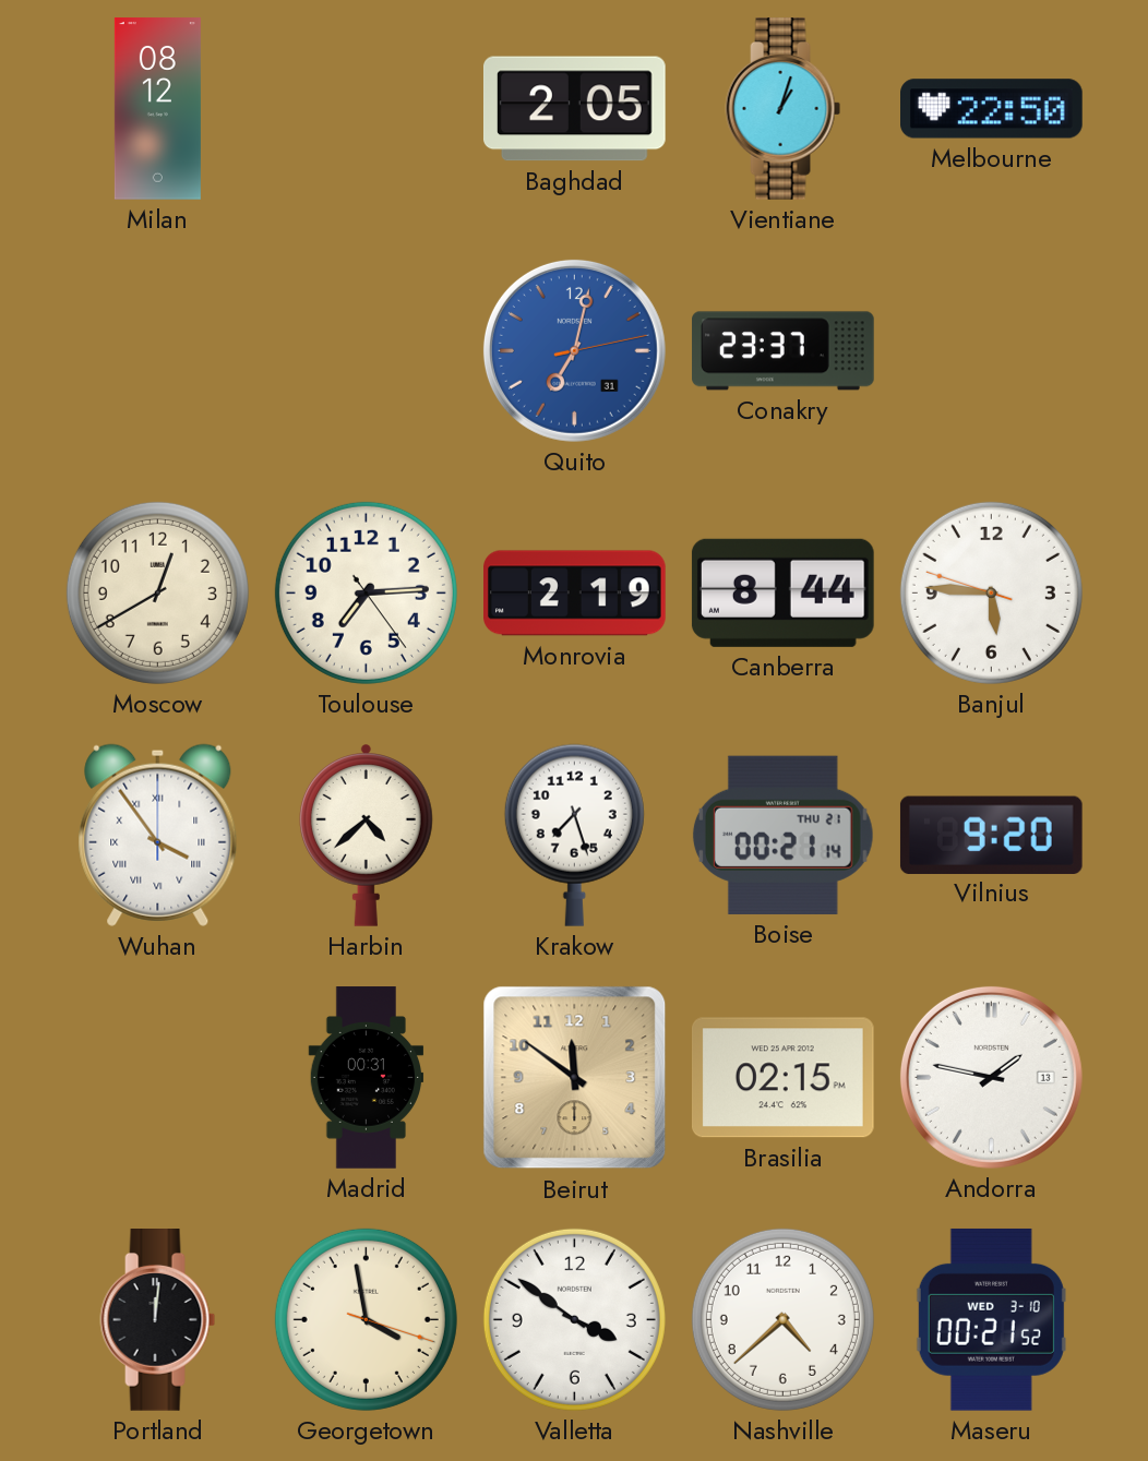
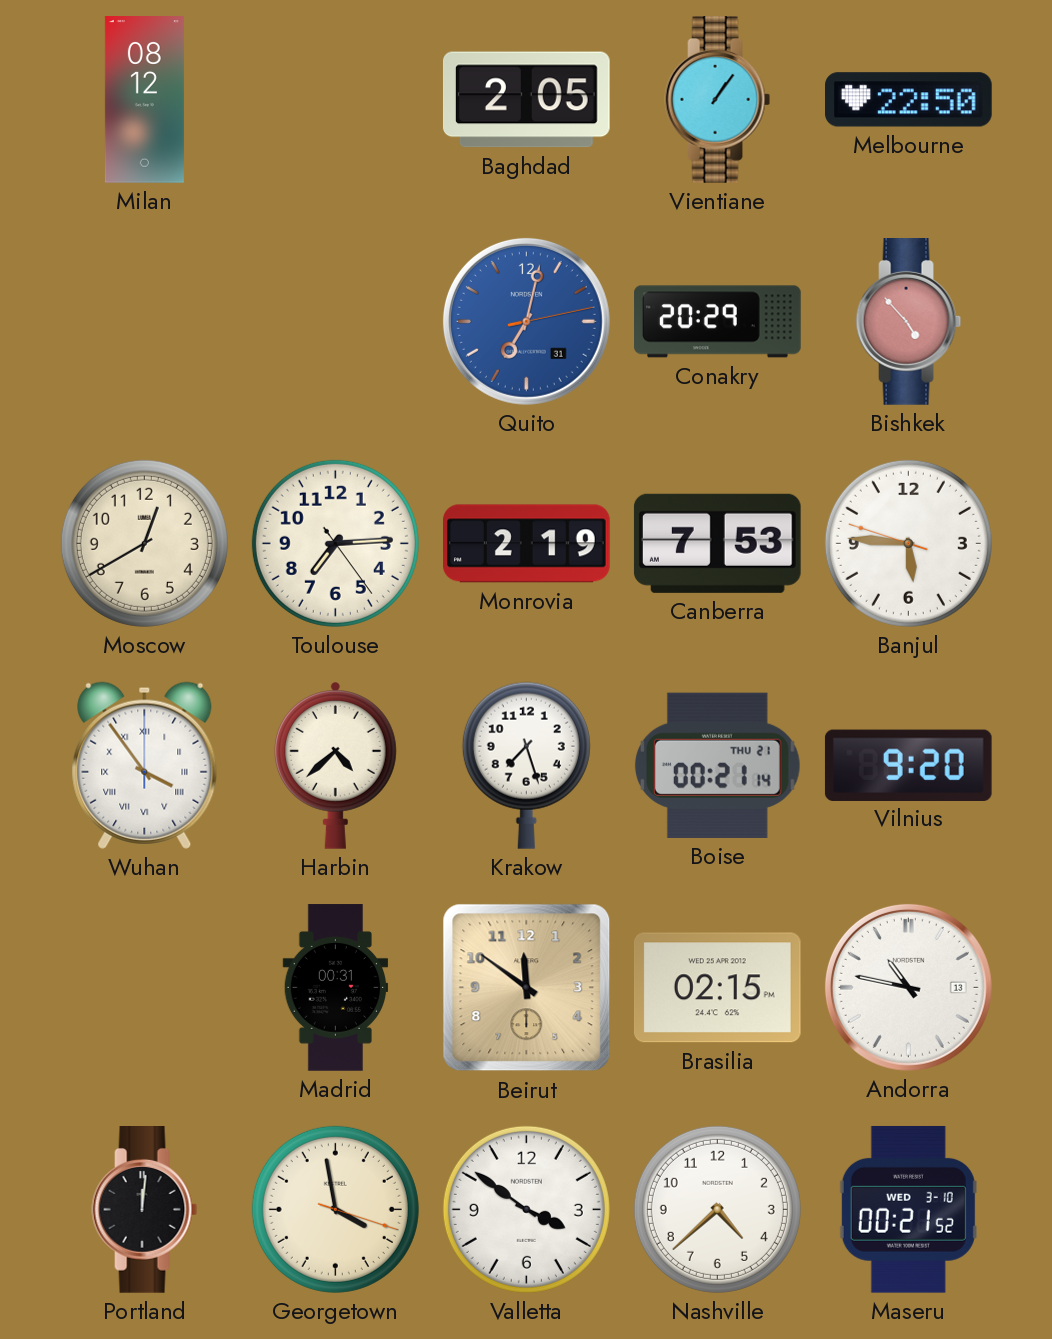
Vientiane: 1:03 -> 1:06 (718, 100)
Conakry: 23:37 -> 20:29 (718, 322)
Bishkek: none -> 4:53 (909, 322)
Canberra: 8:44 -> 7:53 (717, 543)
Andorra: 1:47 -> 10:47 (908, 987)
